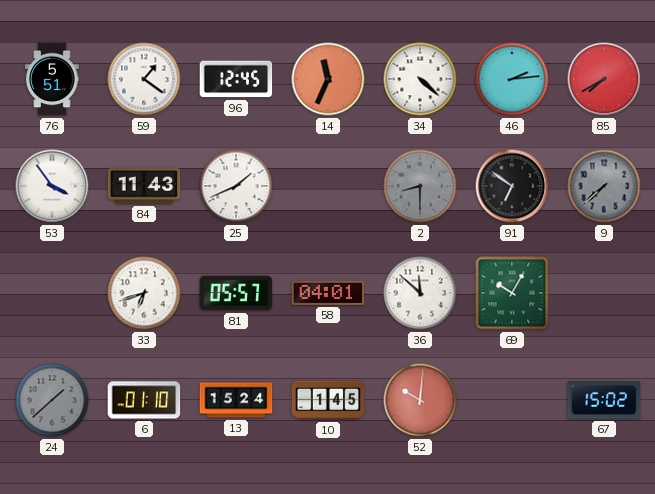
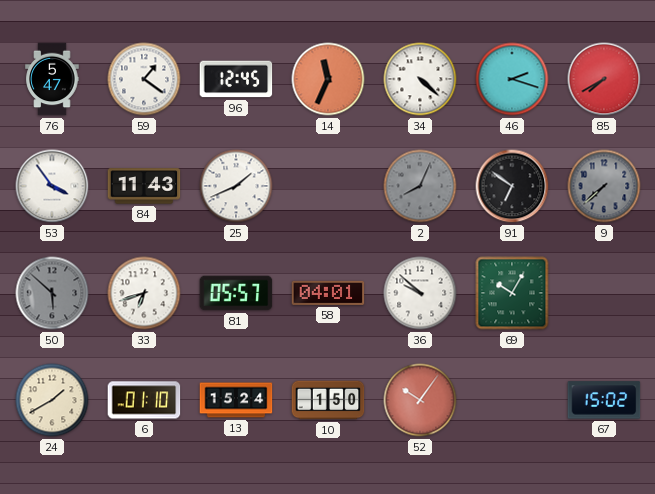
76: 5:51 -> 5:47 (52, 79)
46: 2:14 -> 2:18 (512, 79)
2: 8:30 -> 8:04 (420, 186)
50: none -> 5:52 (52, 293)
36: 11:52 -> 9:52 (420, 293)
24: 1:38 -> 1:40 (52, 400)
24 dial: grey -> cream (52, 400)
10: 1:45 -> 1:50 (328, 400)
52: 10:01 -> 10:06 (420, 400)
